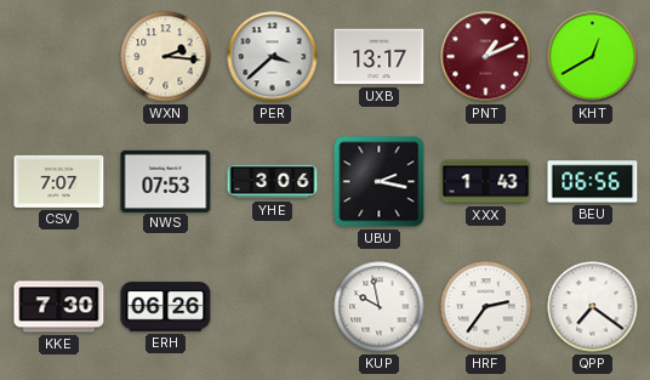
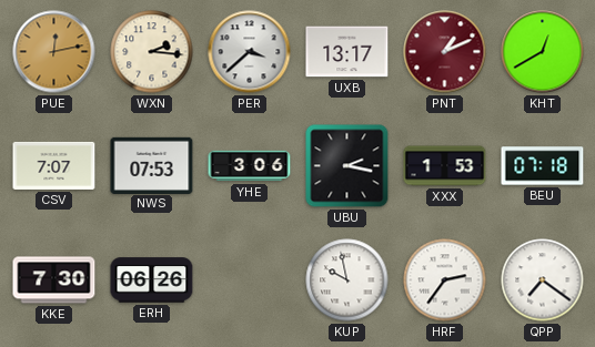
PUE: none -> 12:13 (54, 52)
XXX: 1:43 -> 1:53 (445, 166)
BEU: 06:56 -> 07:18 (543, 166)
